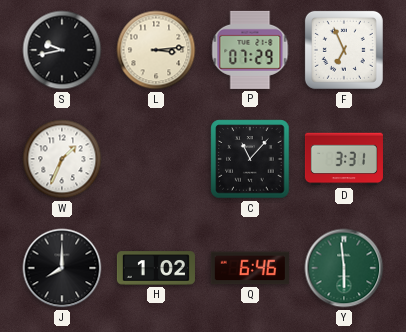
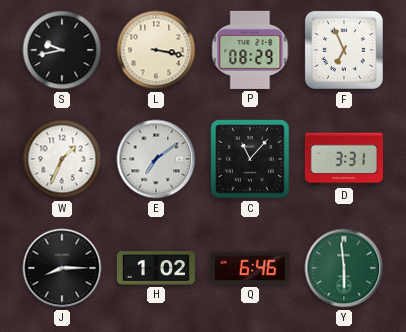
L: 3:14 -> 3:17 (156, 50)
P: 07:29 -> 08:29 (250, 50)
E: none -> 7:09 (156, 159)
J: 8:00 -> 8:15 (62, 268)
